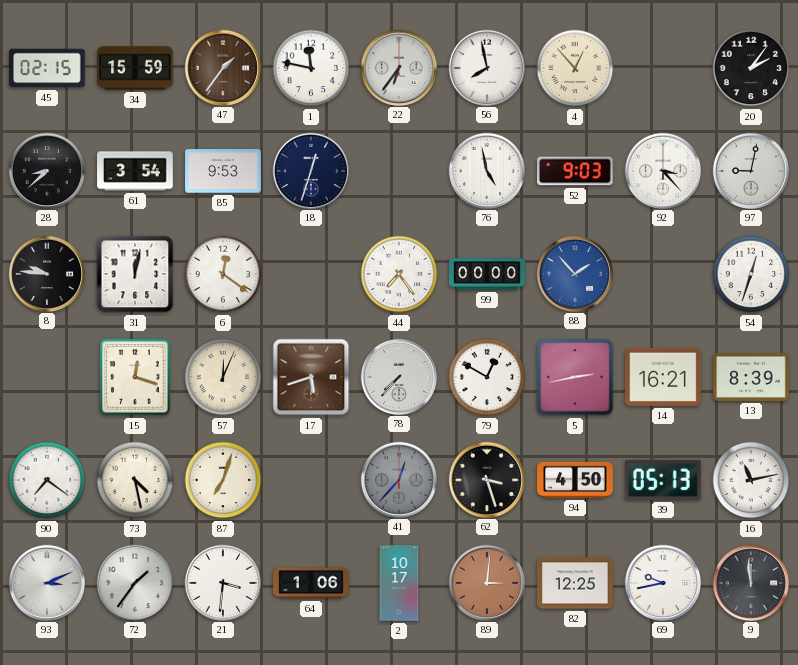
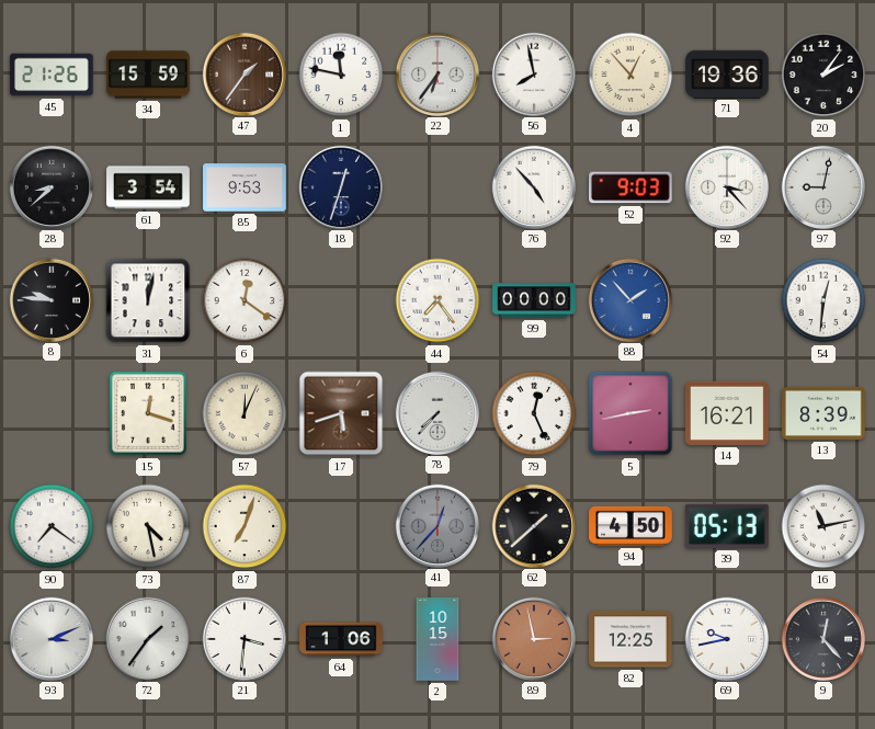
45: 02:15 -> 21:26 (52, 75)
71: none -> 19:36 (727, 73)
76: 4:58 -> 4:53 (533, 186)
54: 12:33 -> 12:31 (823, 300)
79: 12:50 -> 12:26 (534, 413)
62: 3:27 -> 1:38 (533, 525)
2: 10:17 -> 10:15 (438, 639)
89: 3:01 -> 2:58 (533, 638)
9: 11:59 -> 12:23 (822, 638)
